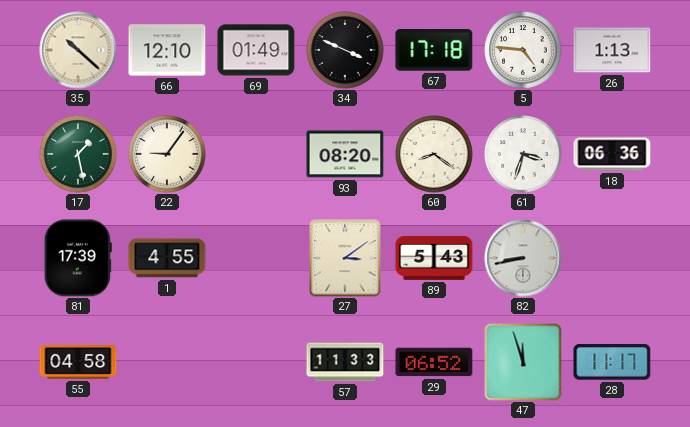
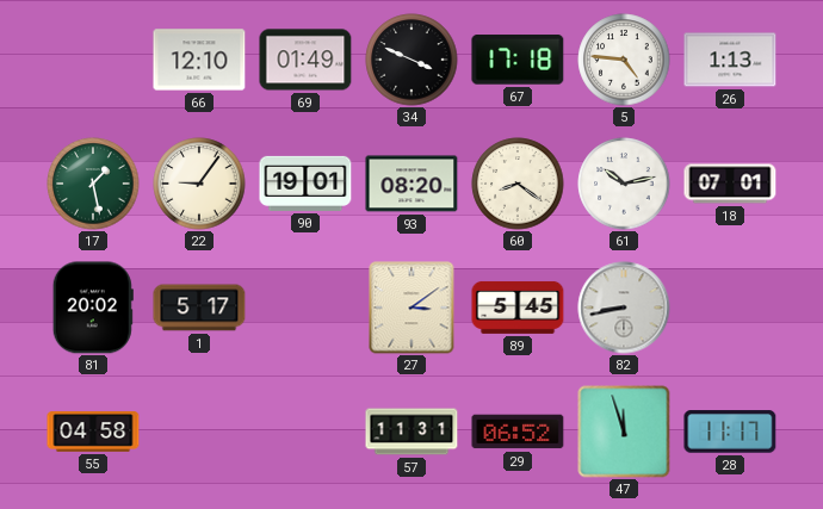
35: 10:22 -> none (78, 50)
90: none -> 19:01 (305, 184)
61: 3:33 -> 10:13 (624, 184)
18: 06:36 -> 07:01 (730, 184)
81: 17:39 -> 20:02 (93, 308)
1: 4:55 -> 5:17 (199, 308)
89: 5:43 -> 5:45 (518, 308)
57: 11:33 -> 11:31 (411, 432)
